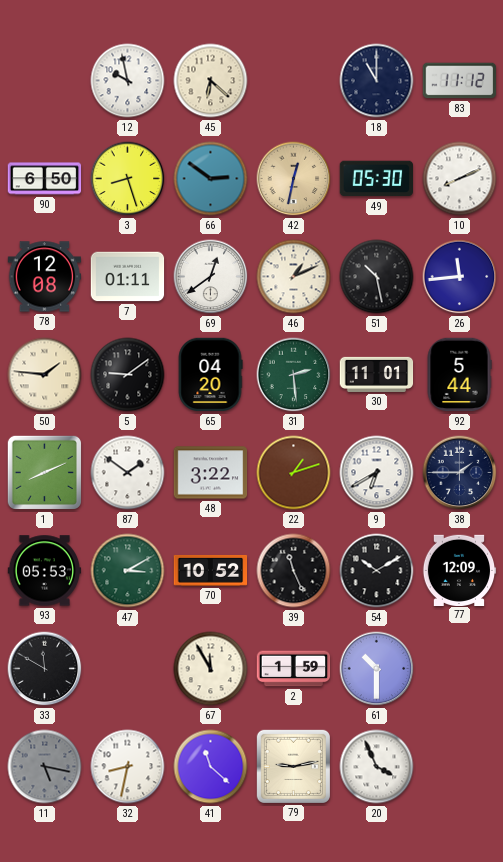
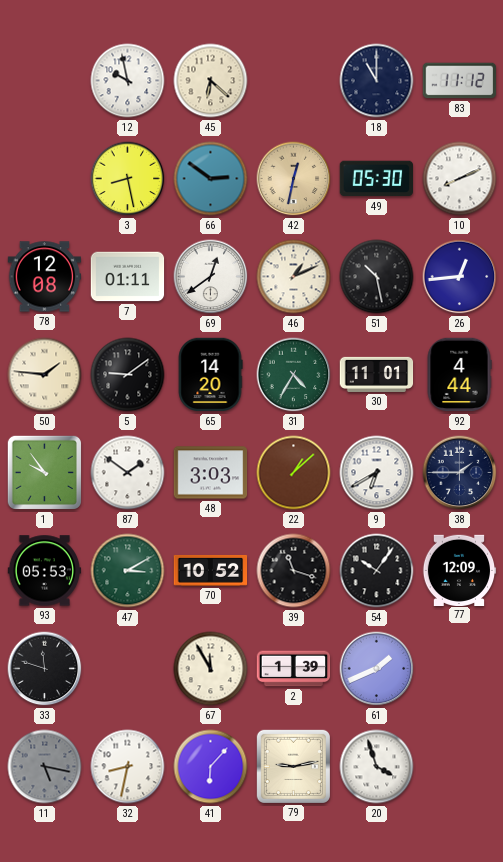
90: 6:50 -> none (45, 179)
3: 8:27 -> 8:28 (128, 179)
26: 11:44 -> 12:44 (460, 277)
65: 04:20 -> 14:20 (210, 375)
31: 2:29 -> 4:35 (294, 375)
92: 5:44 -> 4:44 (459, 375)
1: 8:11 -> 9:54 (44, 472)
48: 3:22 -> 3:03 (211, 473)
22: 1:12 -> 1:08 (294, 473)
39: 11:26 -> 11:18 (294, 571)
54: 10:10 -> 10:06 (377, 571)
33: 11:50 -> 11:48 (45, 669)
2: 1:59 -> 1:39 (294, 669)
61: 10:30 -> 1:41 (377, 669)
41: 11:22 -> 6:07 (211, 767)
20: 3:56 -> 3:57 (377, 767)
